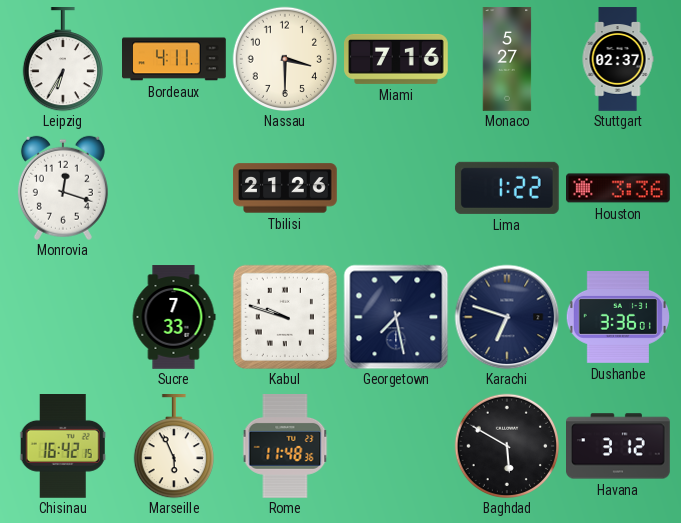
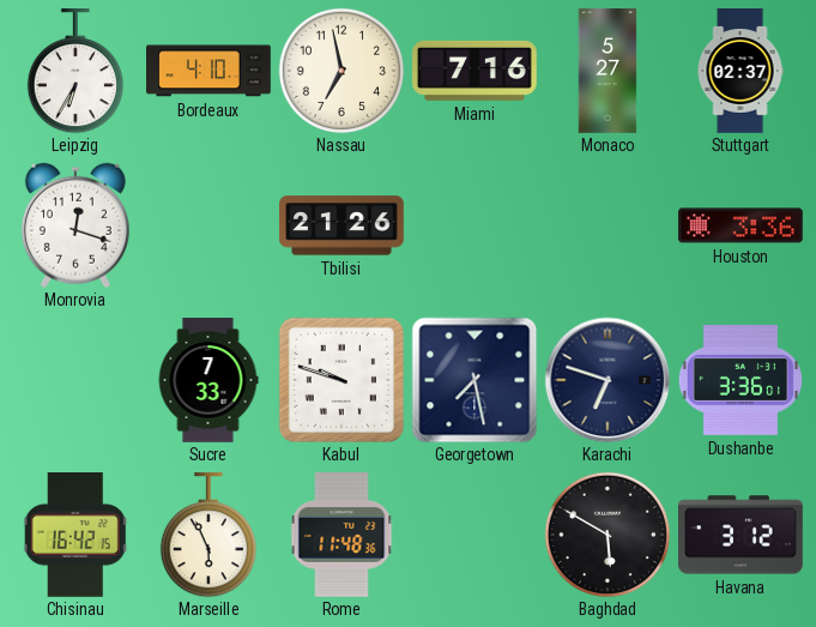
Bordeaux: 4:11 -> 4:10 (210, 71)
Nassau: 3:30 -> 6:58 (340, 70)
Lima: 1:22 -> none (507, 188)
